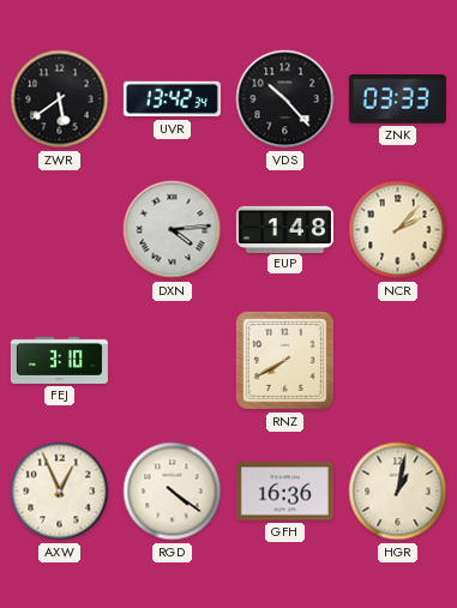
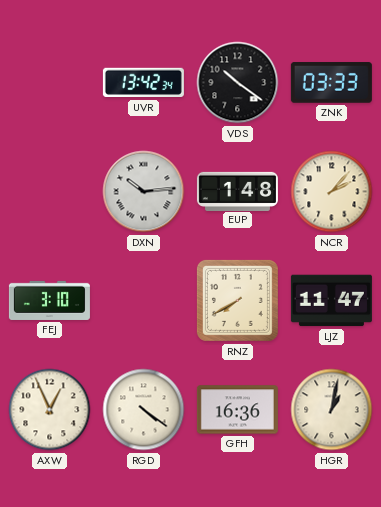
ZWR: 5:39 -> none (60, 100)
VDS: 10:23 -> 10:21 (238, 83)
DXN: 4:14 -> 10:14 (144, 192)
LJZ: none -> 11:47 (331, 301)
